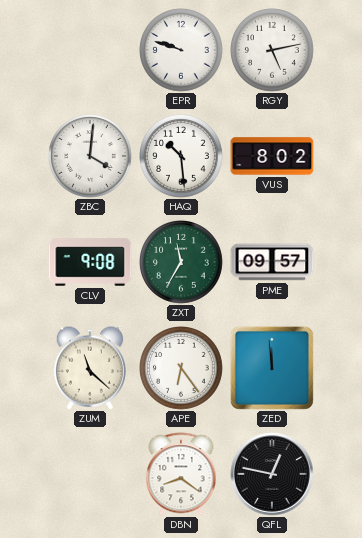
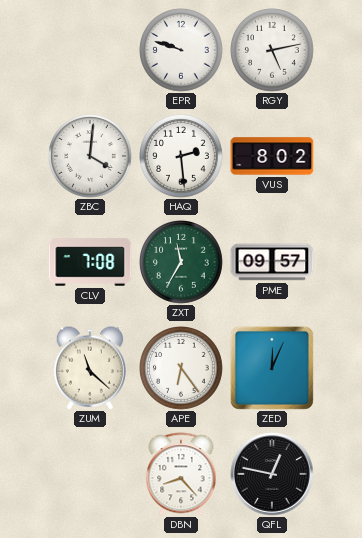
HAQ: 10:29 -> 2:29 (182, 157)
CLV: 9:08 -> 7:08 (90, 262)
ZED: 11:59 -> 12:04 (272, 368)
DBN: 8:21 -> 8:23 (181, 474)
